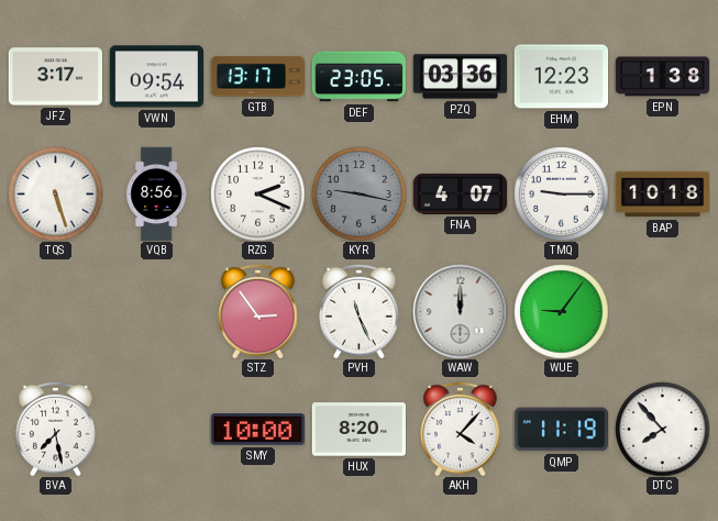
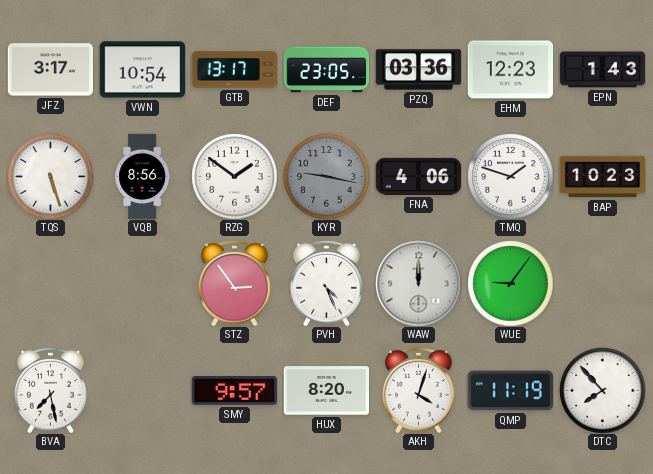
VWN: 09:54 -> 10:54 (142, 70)
EPN: 1:38 -> 1:43 (602, 70)
RZG: 2:19 -> 1:51 (234, 176)
FNA: 4:07 -> 4:06 (418, 176)
TMQ: 9:15 -> 1:48 (510, 176)
BAP: 10:18 -> 10:23 (602, 177)
PVH: 11:26 -> 4:26 (327, 283)
SMY: 10:00 -> 9:57 (234, 391)
AKH: 4:07 -> 4:03 (419, 390)
